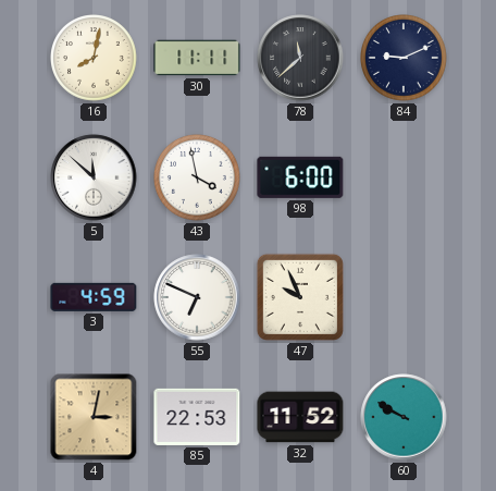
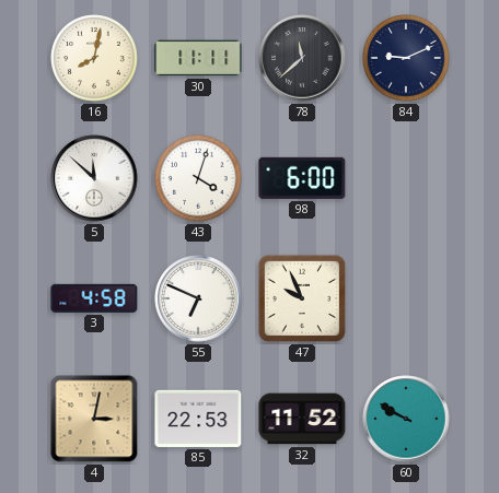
43: 3:58 -> 4:03 (199, 179)
3: 4:59 -> 4:58 (94, 298)
